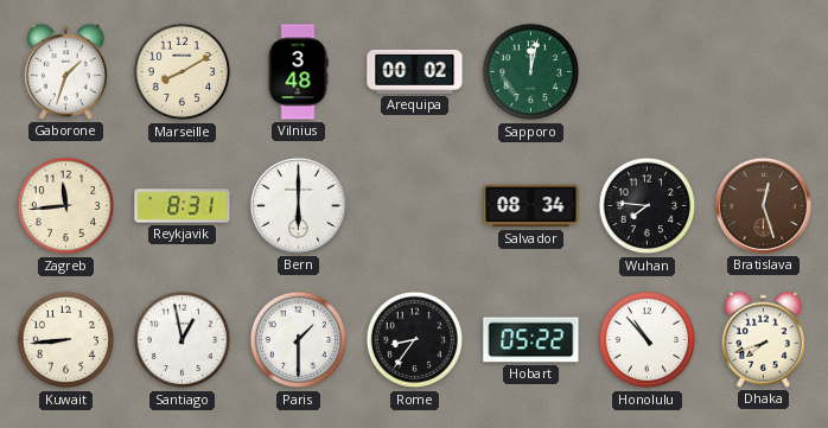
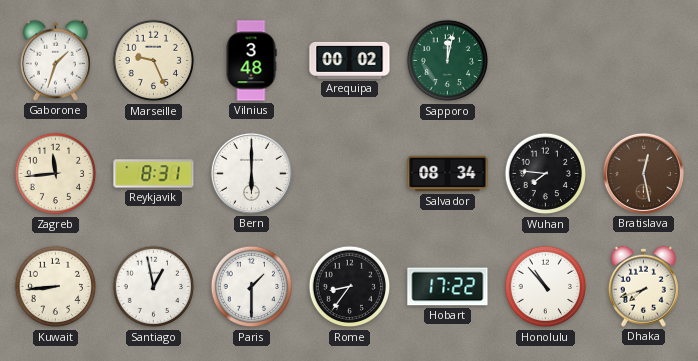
Marseille: 8:10 -> 9:26 (154, 61)
Bratislava: 12:27 -> 12:28 (643, 173)
Hobart: 05:22 -> 17:22 (448, 287)
